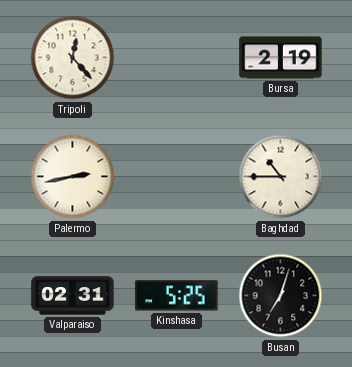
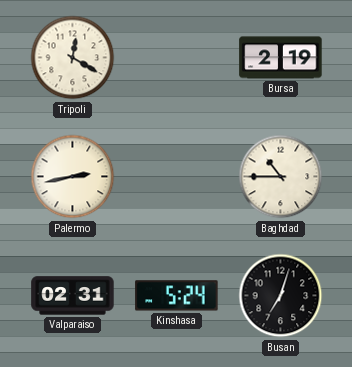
Tripoli: 12:23 -> 12:20 (73, 58)
Kinshasa: 5:25 -> 5:24 (177, 296)
